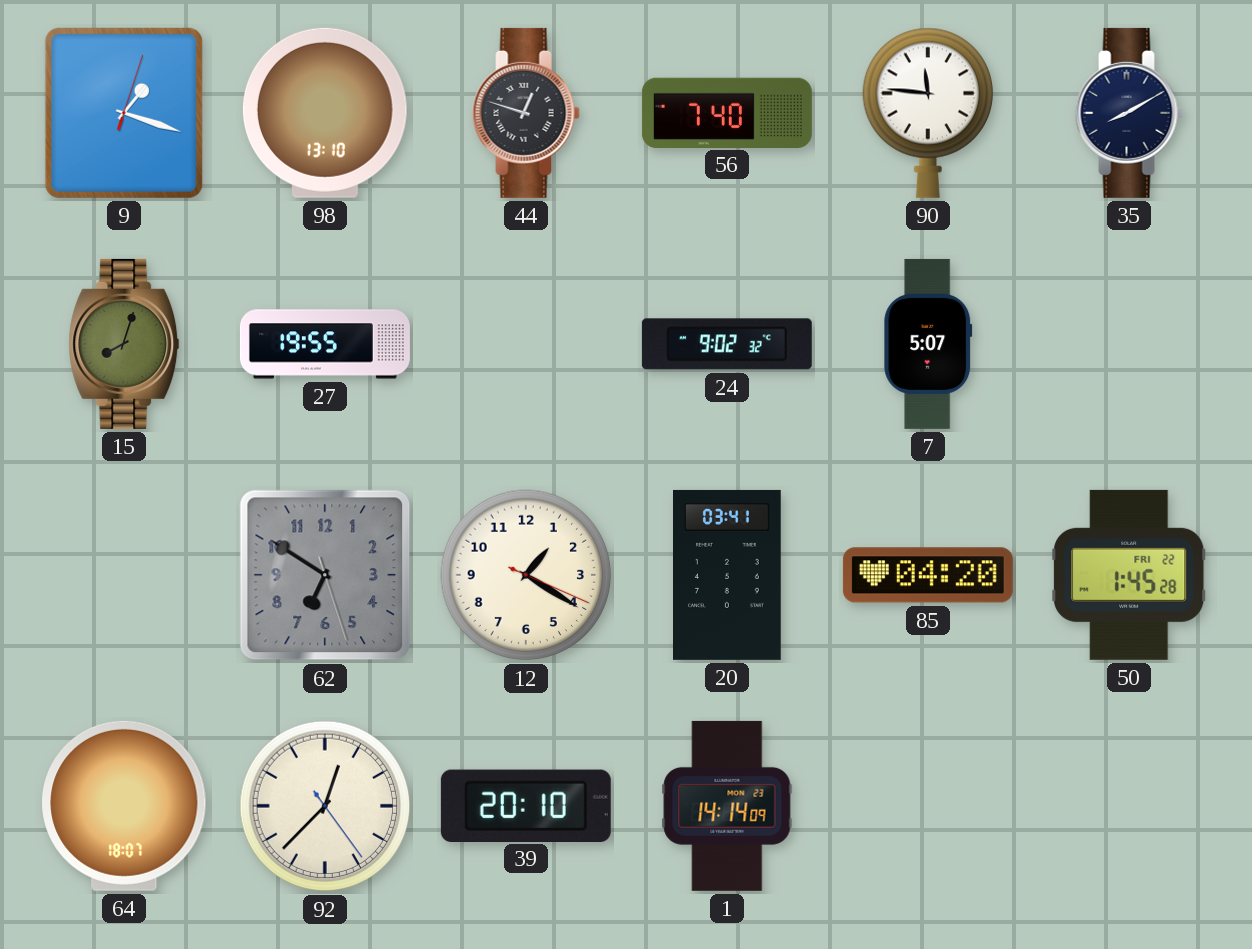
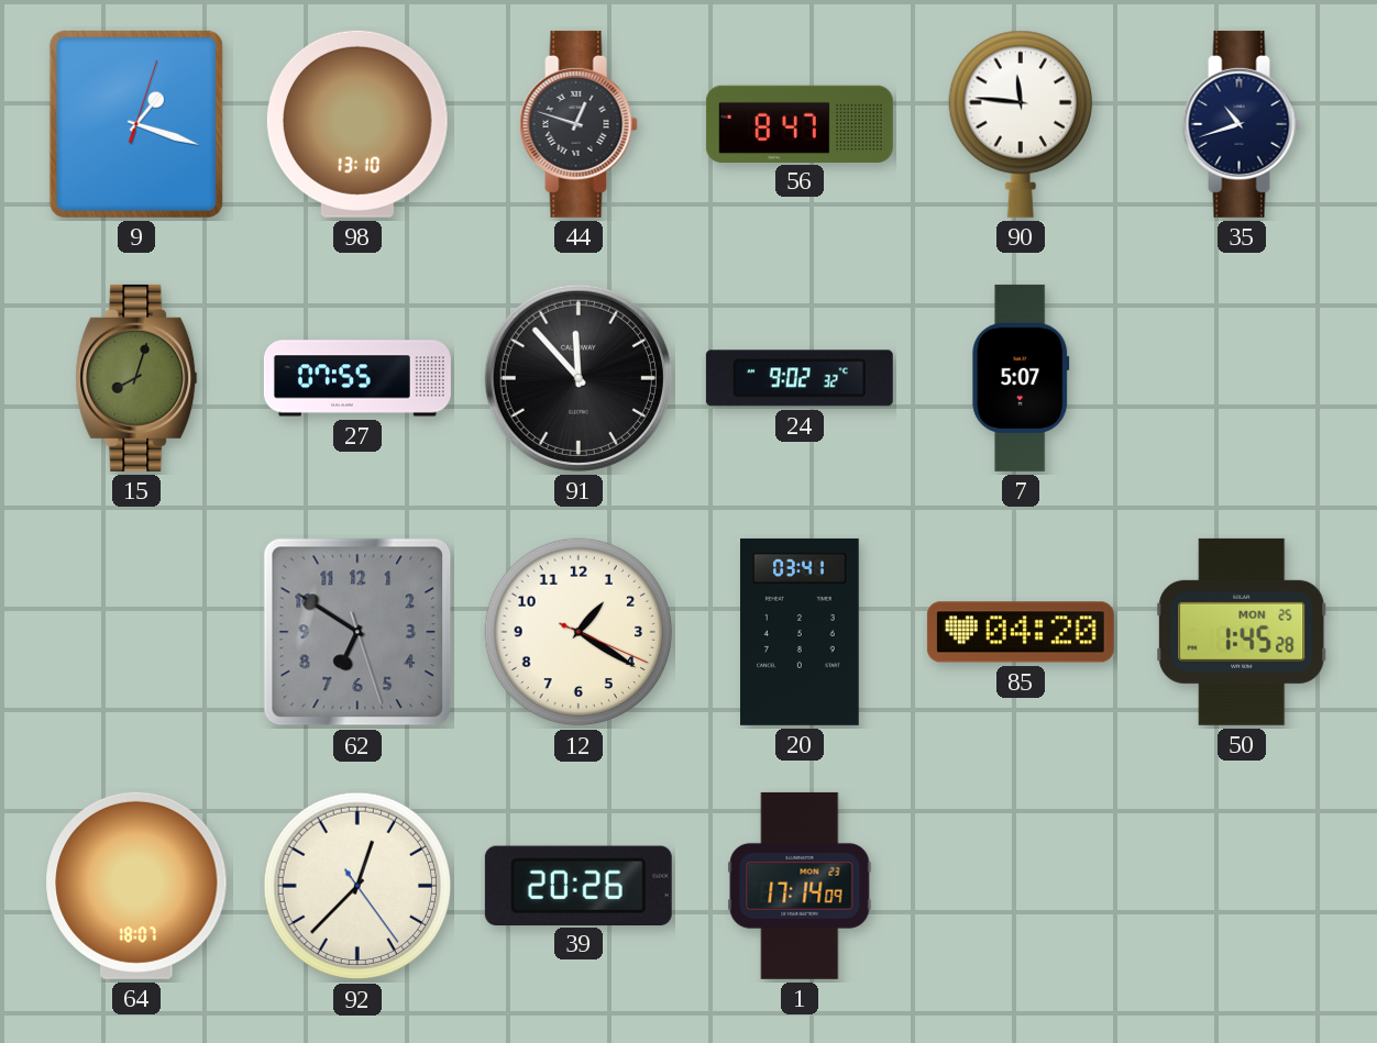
56: 7:40 -> 8:47 (800, 123)
35: 8:10 -> 10:42 (1242, 124)
27: 19:55 -> 07:55 (357, 378)
91: none -> 11:53 (579, 378)
50 date: FRI 22 -> MON 25 (1242, 632)
39: 20:10 -> 20:26 (579, 885)
1: 14:14 -> 17:14 (800, 886)
